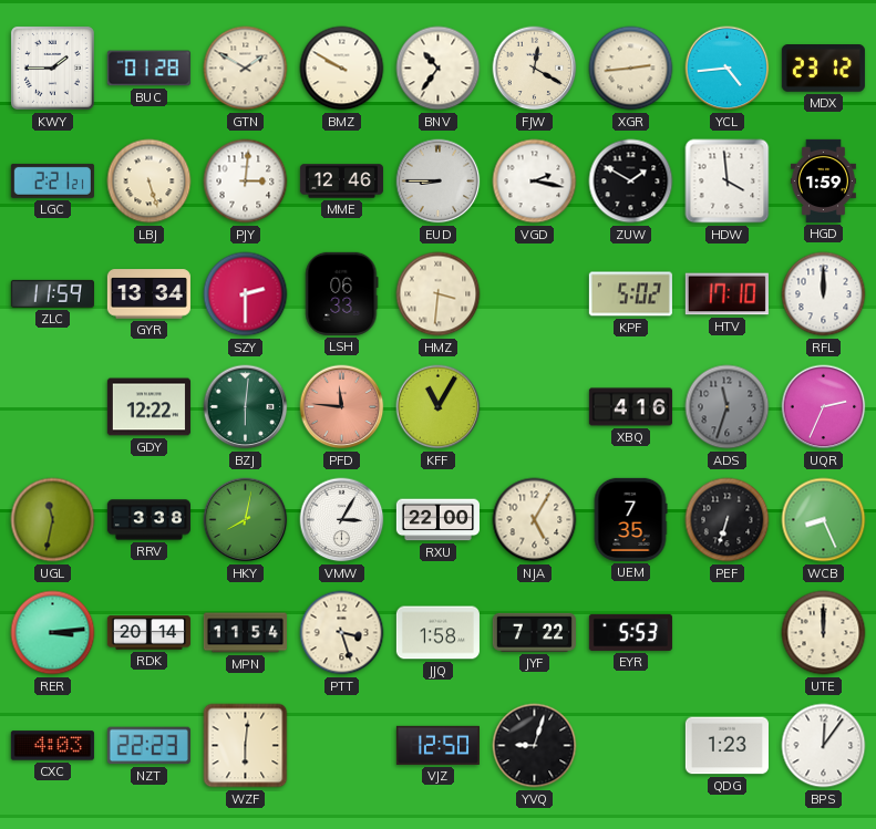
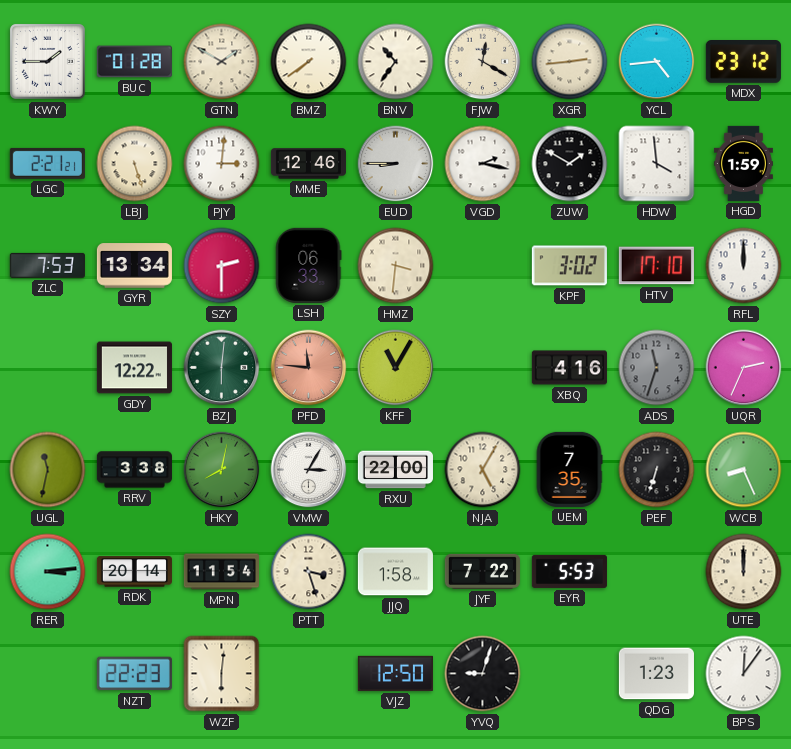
BMZ: 9:50 -> 7:39 (309, 62)
ZLC: 11:59 -> 7:53 (47, 265)
KPF: 5:02 -> 3:02 (569, 266)
CXC: 4:03 -> none (52, 746)
